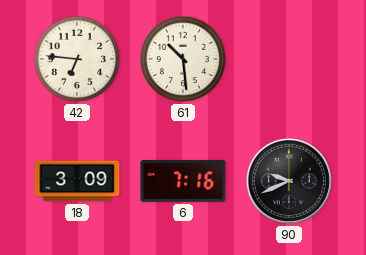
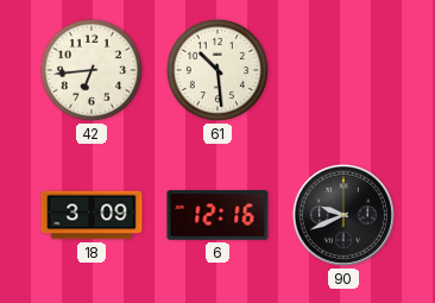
42: 6:46 -> 6:44 (92, 70)
6: 7:16 -> 12:16 (218, 215)
